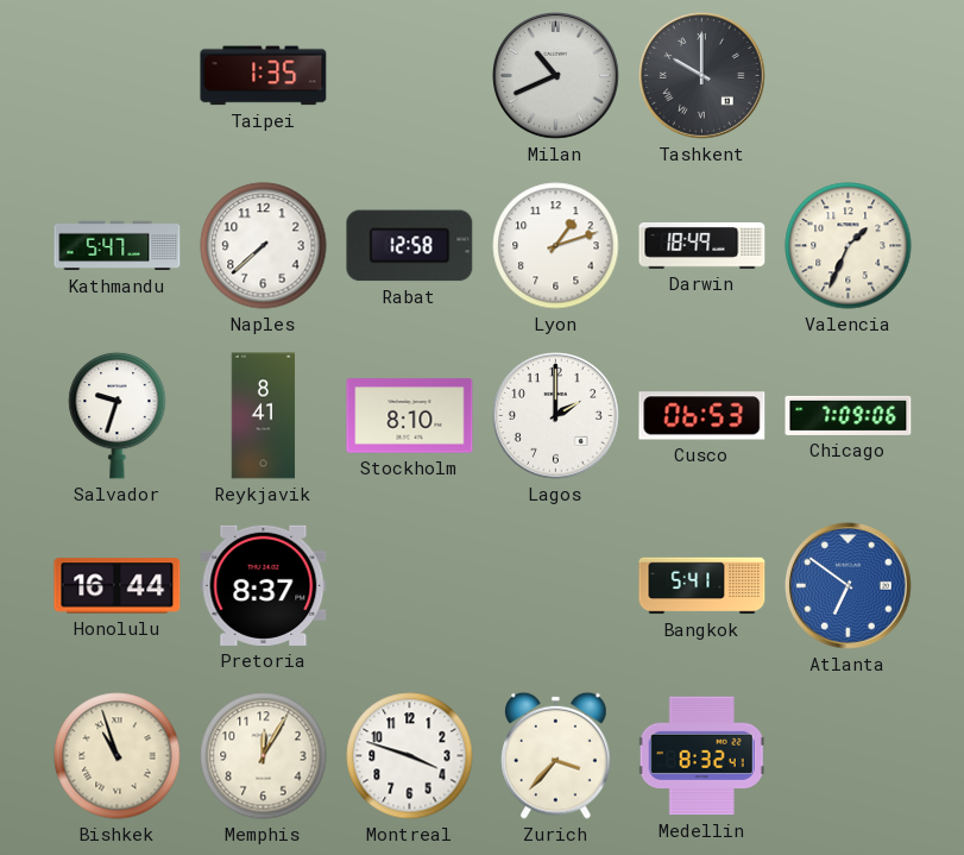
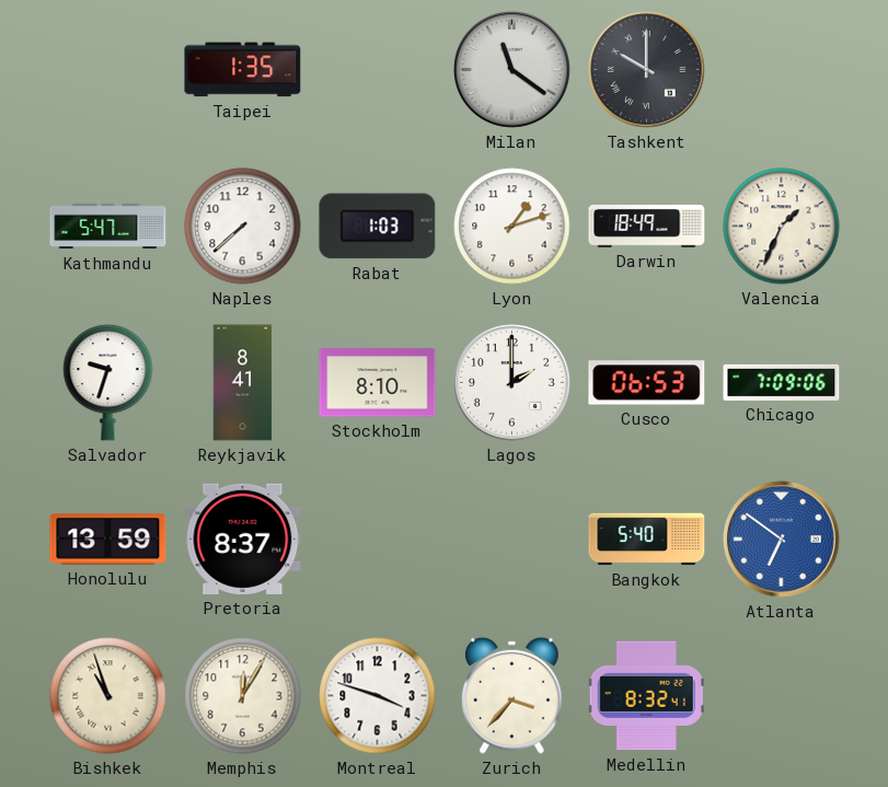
Milan: 10:41 -> 11:21 (512, 70)
Rabat: 12:58 -> 1:03 (378, 227)
Honolulu: 16:44 -> 13:59 (108, 540)
Bangkok: 5:41 -> 5:40 (647, 540)
